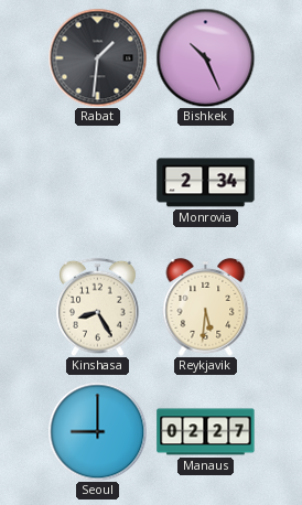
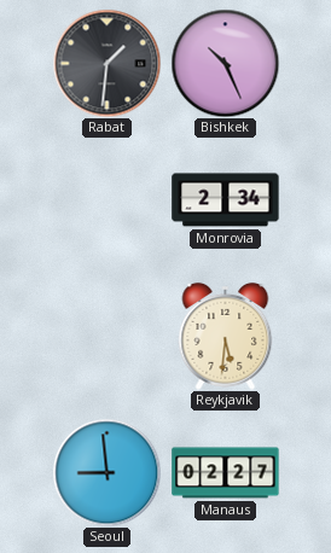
Kinshasa: 8:25 -> none (98, 307)
Seoul: 9:00 -> 8:59 (106, 472)
